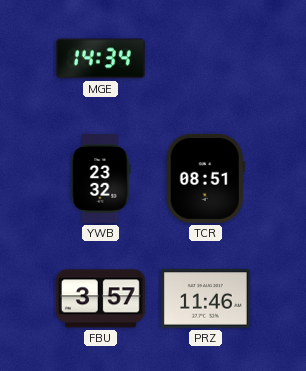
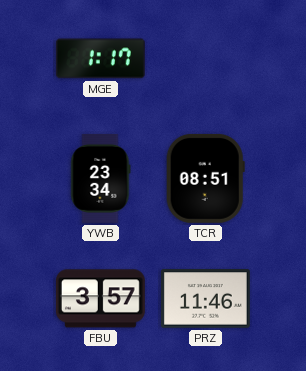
MGE: 14:34 -> 1:17 (100, 59)
YWB: 23:32 -> 23:34 (101, 178)
